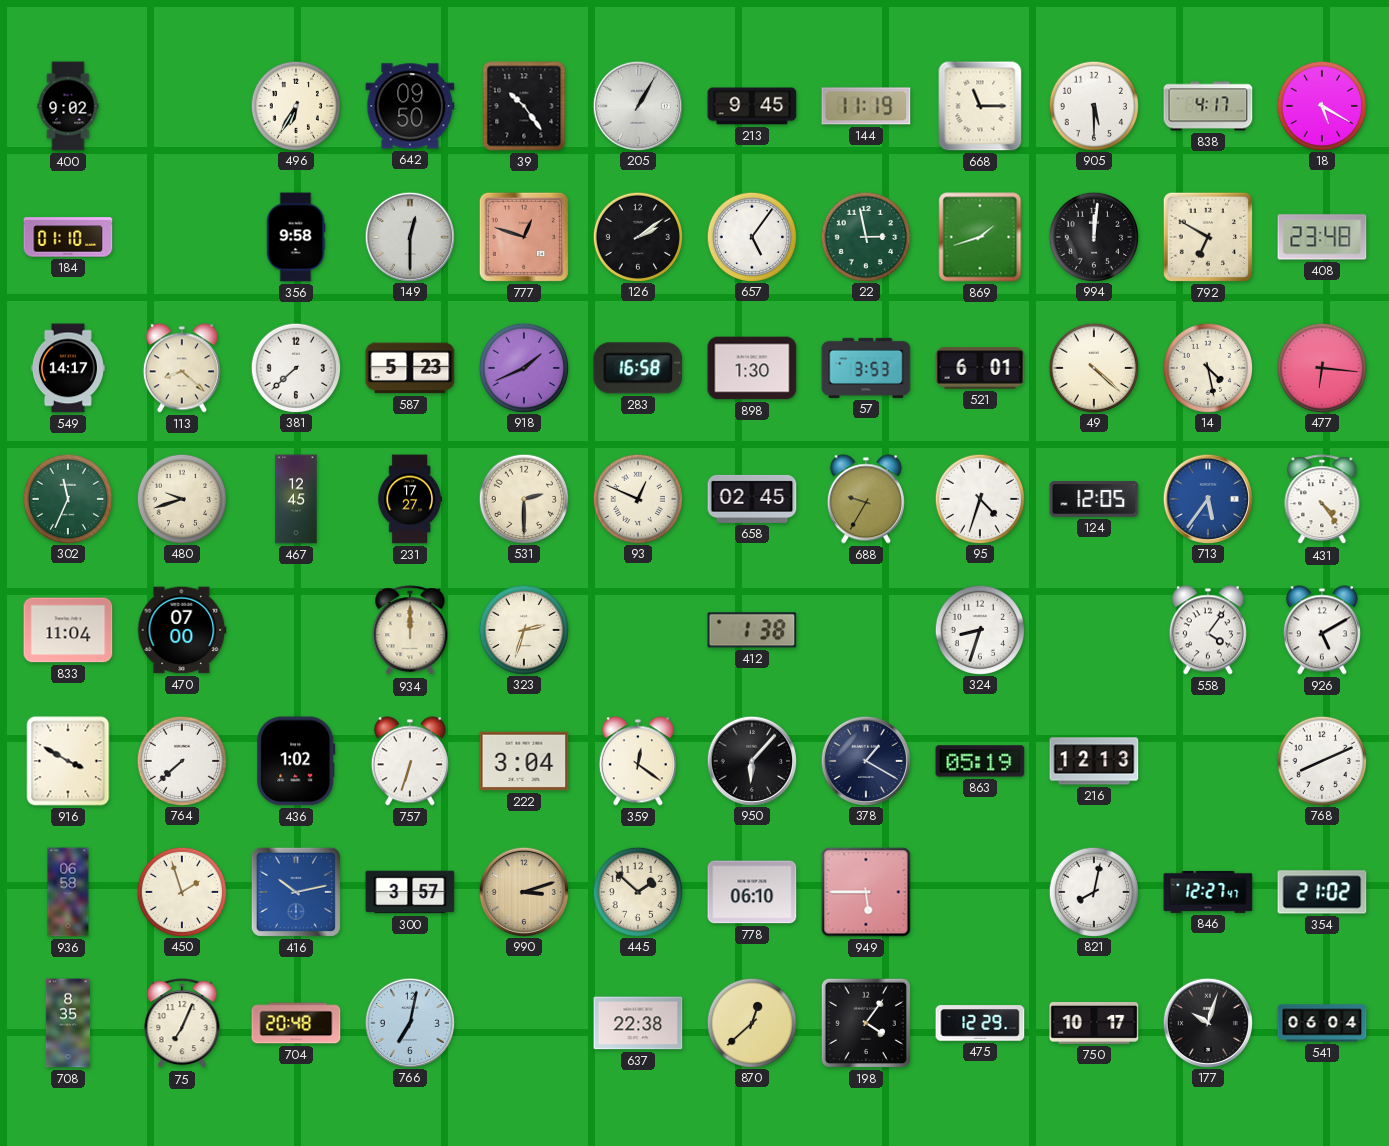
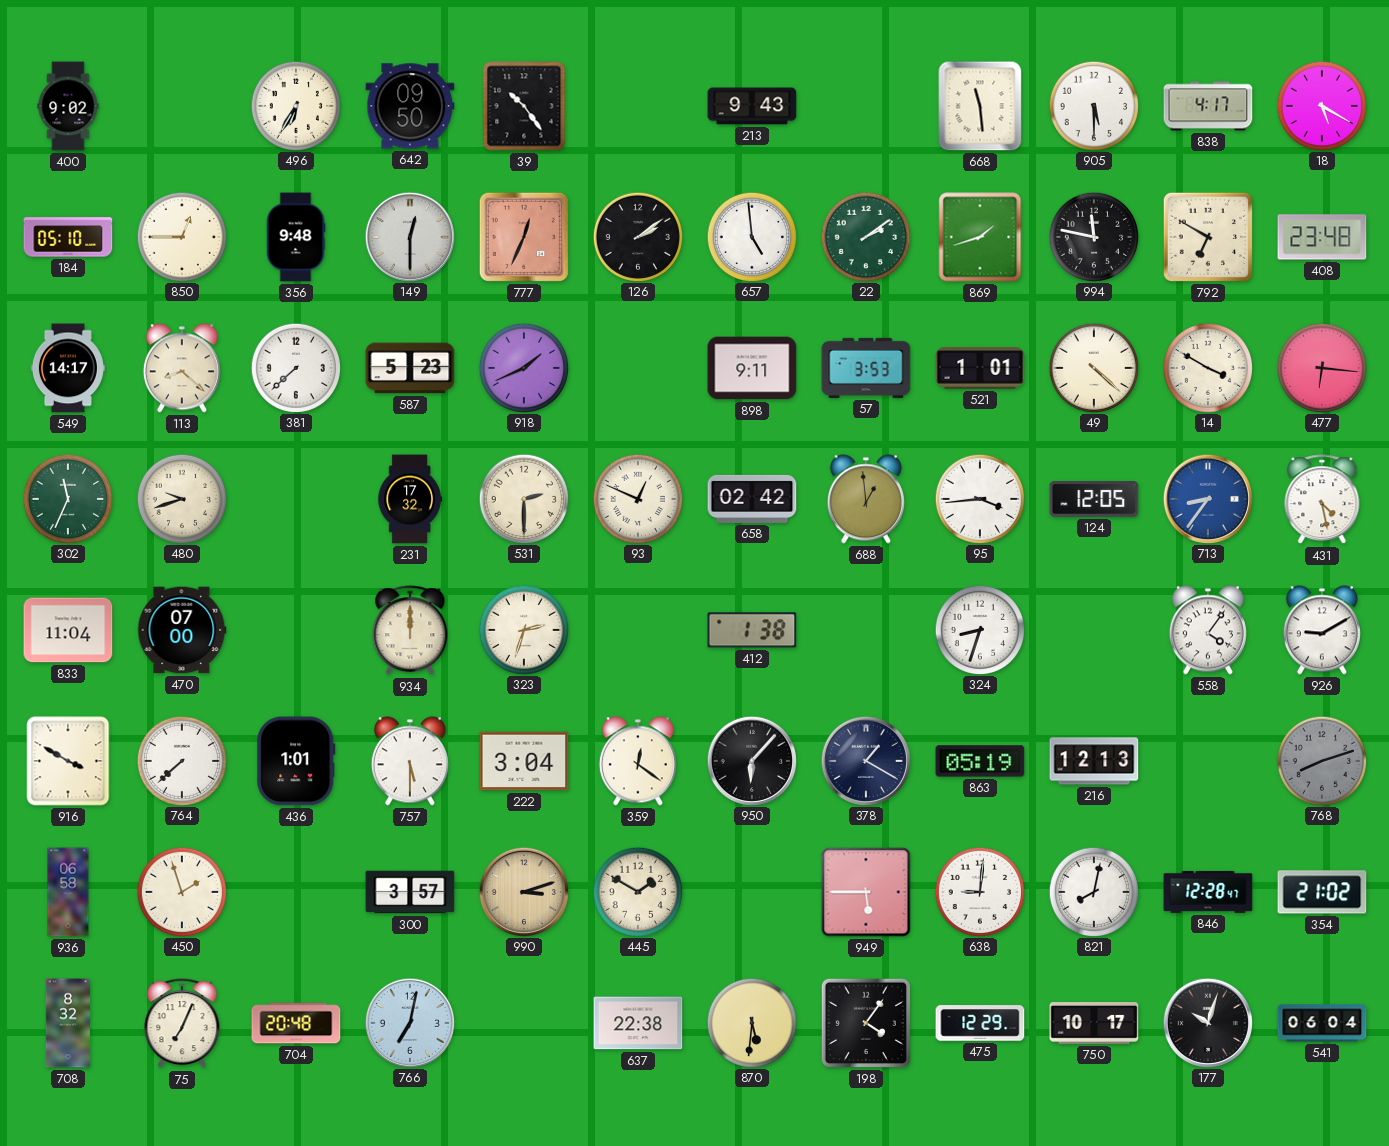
205: 1:05 -> none (637, 105)
213: 9:45 -> 9:43 (752, 106)
144: 11:19 -> none (866, 106)
668: 11:15 -> 11:29 (980, 106)
184: 01:10 -> 05:10 (68, 237)
850: none -> 12:45 (181, 236)
356: 9:58 -> 9:48 (296, 237)
777: 12:48 -> 12:34 (524, 237)
657: 5:06 -> 4:59 (751, 236)
22: 2:58 -> 2:09 (865, 236)
994: 12:01 -> 11:47 (1093, 236)
283: 16:58 -> none (638, 368)
898: 1:30 -> 9:11 (752, 368)
521: 6:01 -> 1:01 (980, 368)
14: 4:28 -> 3:50 (1207, 367)
467: 12:45 -> none (296, 499)
231: 17:27 -> 17:32 (410, 499)
658: 02:45 -> 02:42 (752, 499)
688: 9:35 -> 12:59 (866, 499)
95: 4:33 -> 3:44 (979, 498)
713: 5:36 -> 8:36 (1207, 498)
431: 4:24 -> 4:28 (1322, 500)
926: 5:10 -> 9:10 (1322, 630)
436: 1:02 -> 1:01 (296, 761)
757: 6:33 -> 5:30 (410, 761)
768: 8:11 -> 8:12 (1321, 760)
768 dial: white -> grey (1321, 760)
416: 10:13 -> none (296, 892)
445: 1:52 -> 1:50 (637, 891)
778: 06:10 -> none (752, 892)
638: none -> 9:01 (979, 891)
846: 12:27 -> 12:28 (1208, 892)
708: 8:35 -> 8:32 (68, 1023)
870: 12:38 -> 5:31 (751, 1022)
